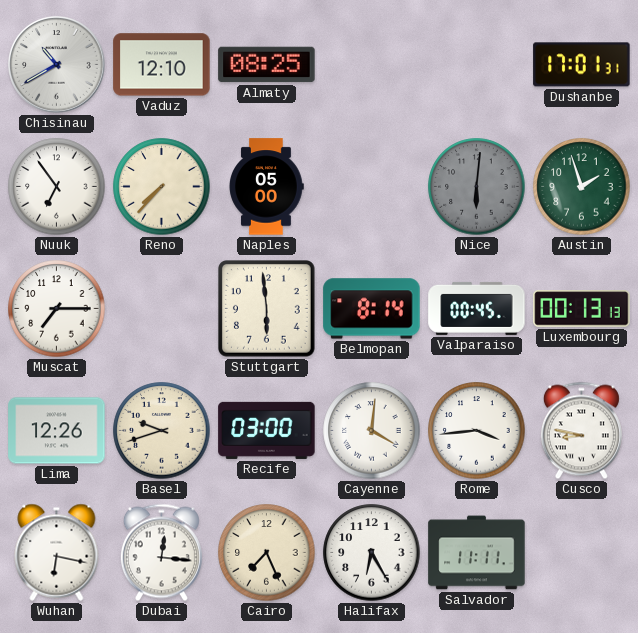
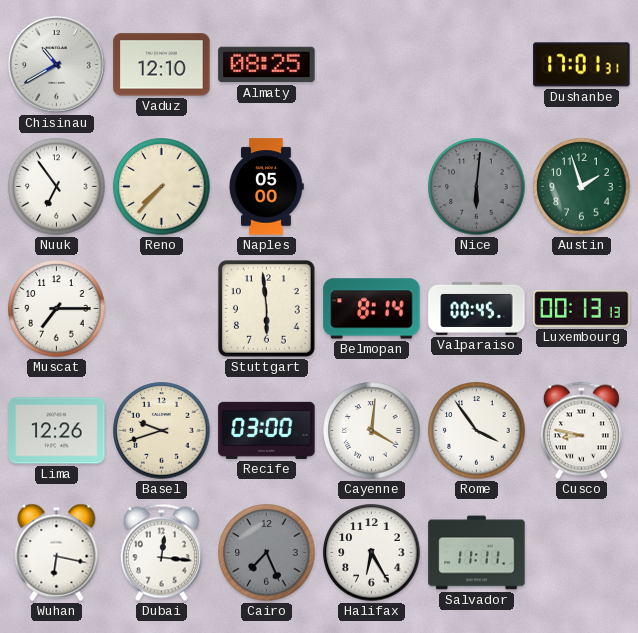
Rome: 3:44 -> 3:54 (477, 431)
Cairo dial: cream -> grey (267, 553)
